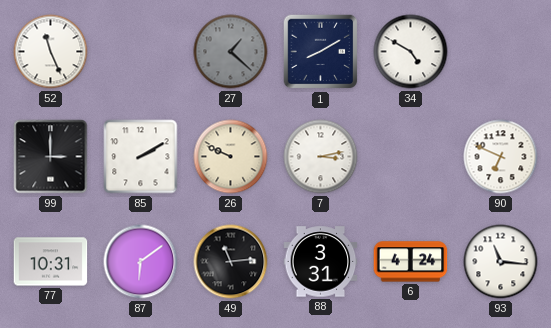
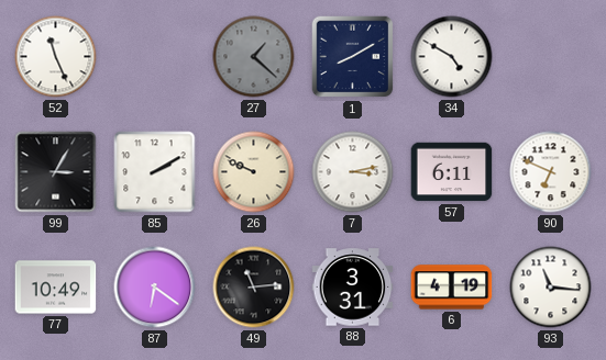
99: 3:00 -> 3:05 (56, 172)
57: none -> 6:11 (452, 172)
77: 10:31 -> 10:49 (56, 288)
87: 6:09 -> 6:21 (155, 288)
6: 4:24 -> 4:19 (452, 288)
